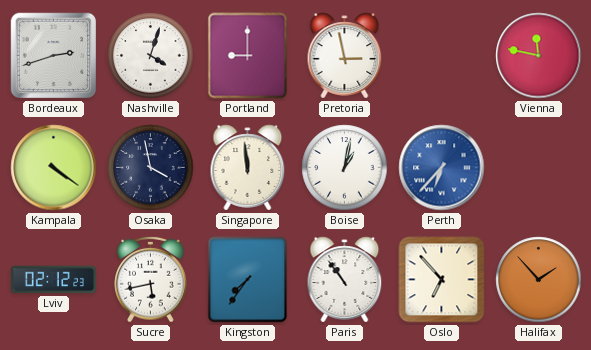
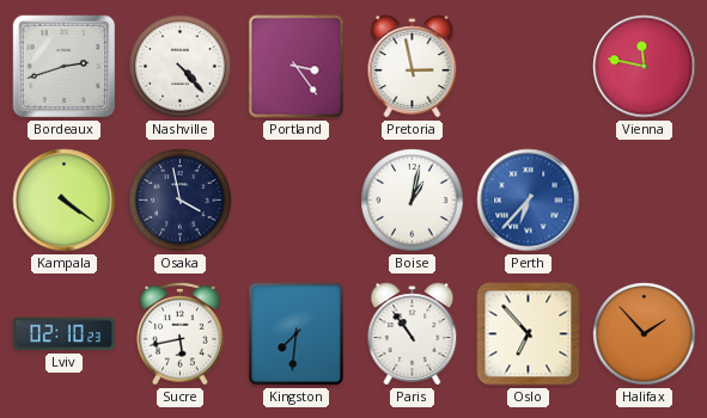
Nashville: 4:03 -> 4:23 (181, 67)
Portland: 9:00 -> 3:24 (297, 67)
Singapore: 11:59 -> none (248, 168)
Lviv: 02:12 -> 02:10 (65, 334)
Kingston: 7:36 -> 7:31 (297, 334)
